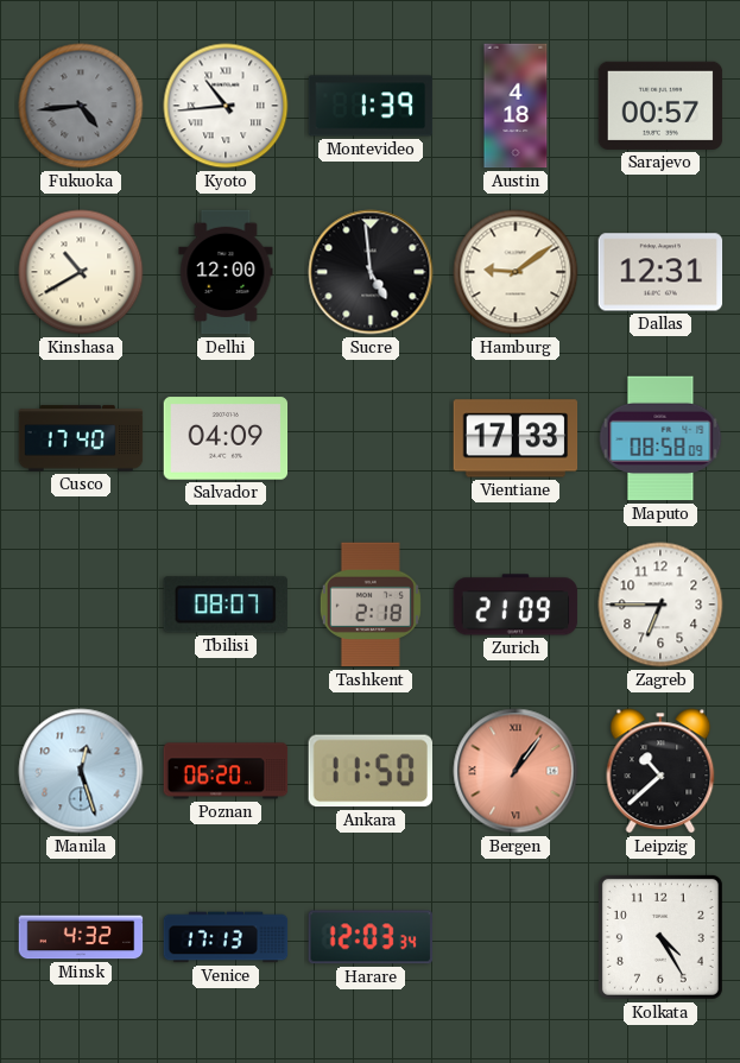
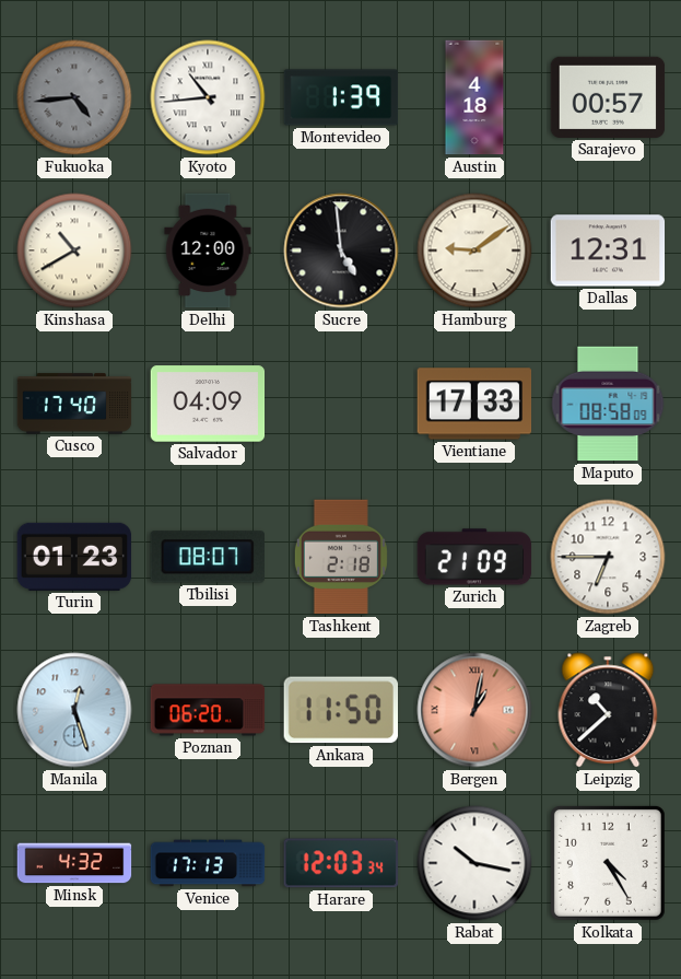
Turin: none -> 01:23 (74, 557)
Bergen: 1:06 -> 1:02 (474, 710)
Rabat: none -> 10:17 (474, 863)
